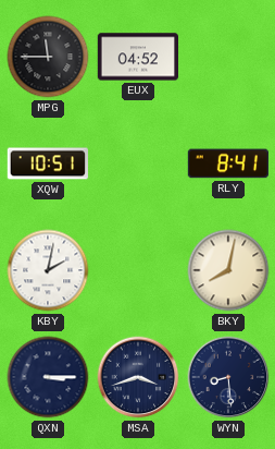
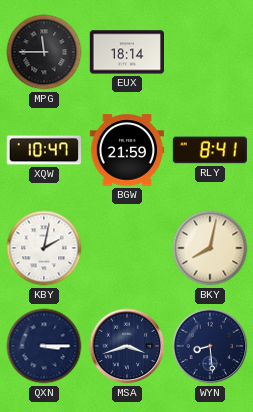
EUX: 04:52 -> 18:14 (126, 52)
XQW: 10:51 -> 10:47 (44, 150)
BGW: none -> 21:59 (126, 150)
